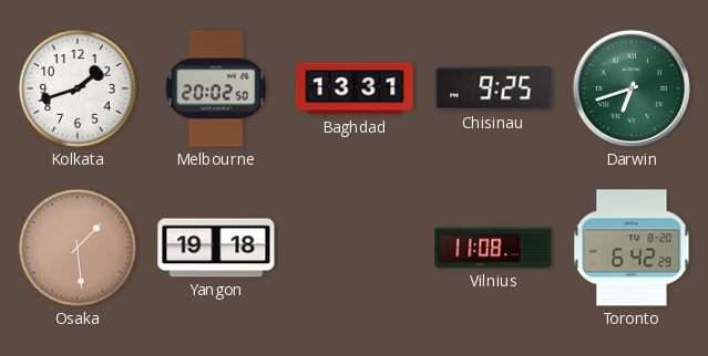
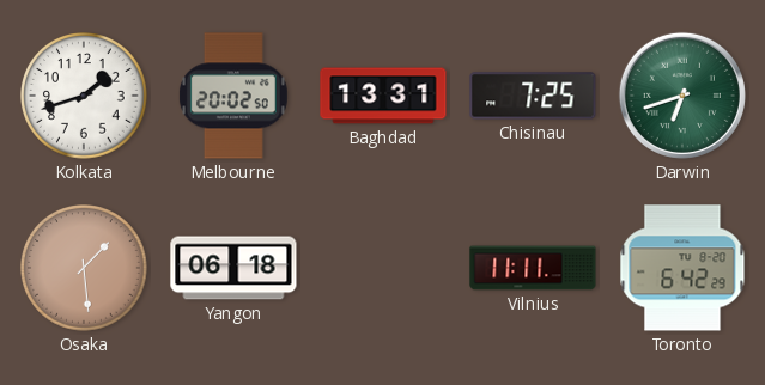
Chisinau: 9:25 -> 7:25 (533, 96)
Yangon: 19:18 -> 06:18 (233, 268)
Vilnius: 11:08 -> 11:11 (533, 268)
